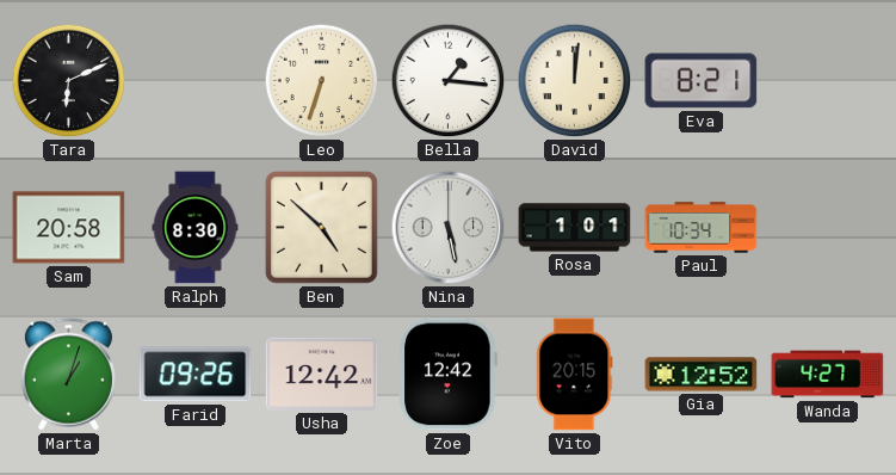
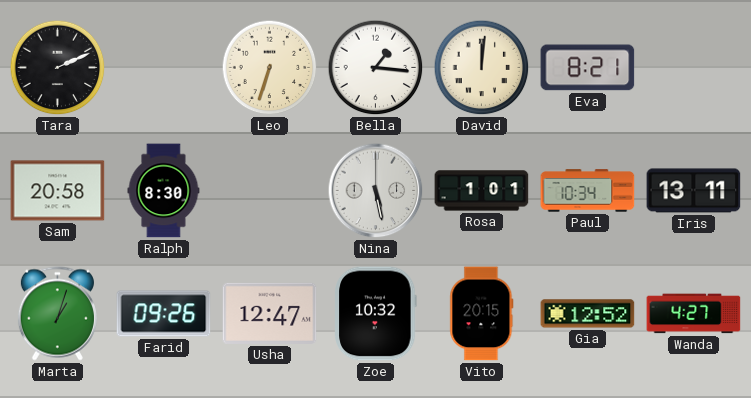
Tara: 6:11 -> 2:11 (58, 68)
Ben: 4:52 -> none (321, 227)
Iris: none -> 13:11 (694, 191)
Usha: 12:42 -> 12:47 (270, 313)
Zoe: 12:42 -> 10:32 (376, 314)
